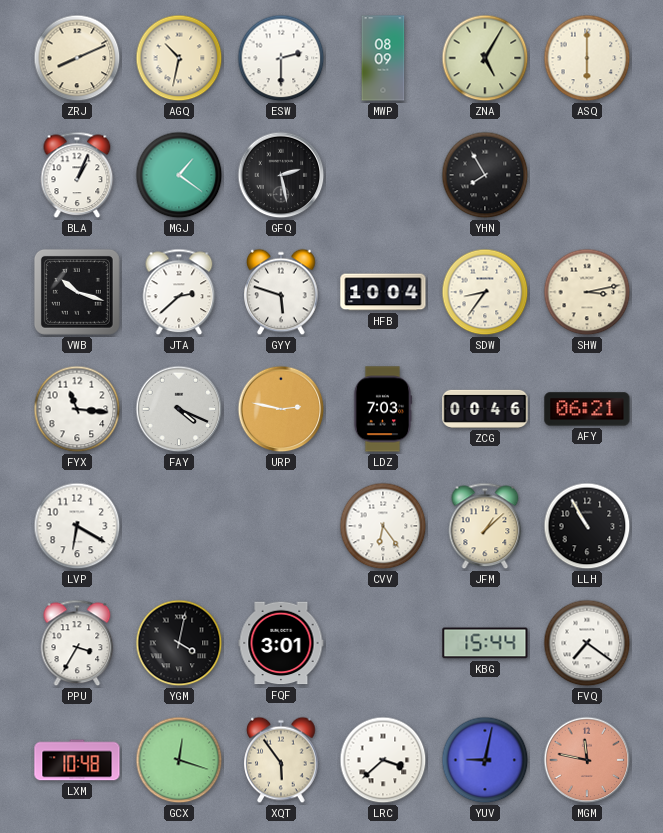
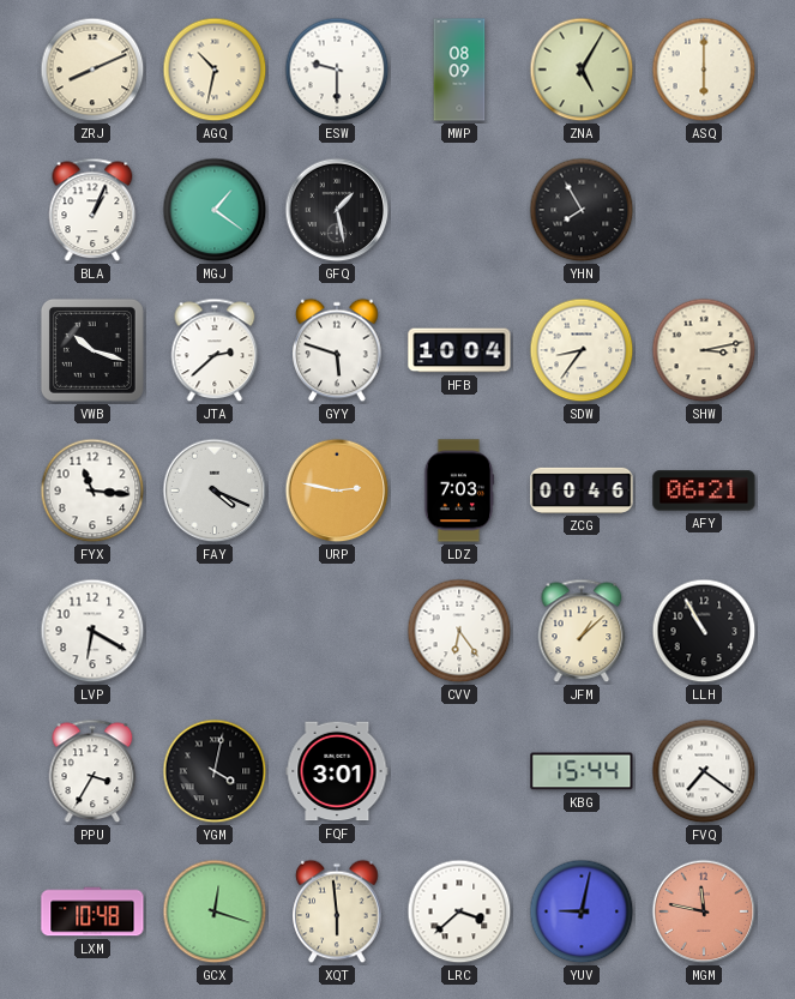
ESW: 2:30 -> 9:30 (337, 70)
GFQ: 2:28 -> 1:28 (337, 210)
XQT: 5:54 -> 5:59 (337, 911)
